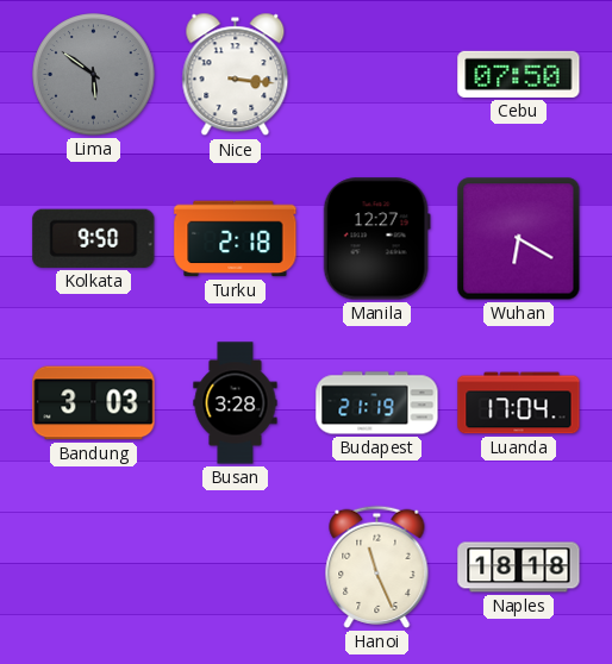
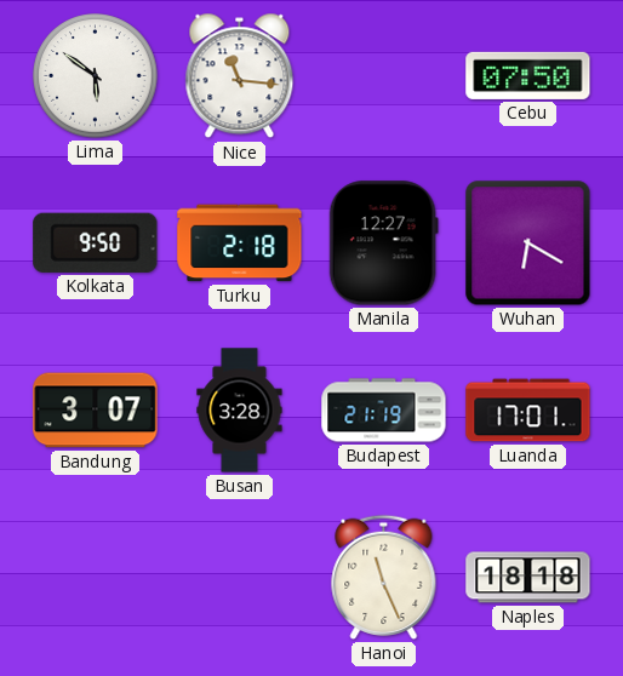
Lima dial: grey -> white (96, 76)
Nice: 3:16 -> 11:16 (240, 76)
Bandung: 3:03 -> 3:07 (96, 411)
Luanda: 17:04 -> 17:01 (528, 411)
